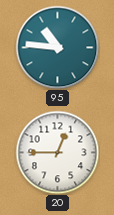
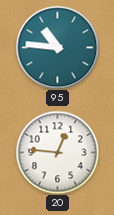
20: 12:45 -> 12:46 (57, 152)
